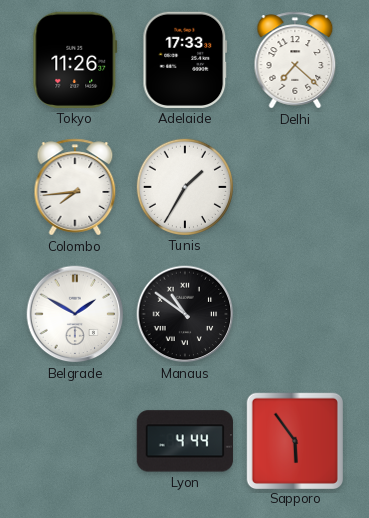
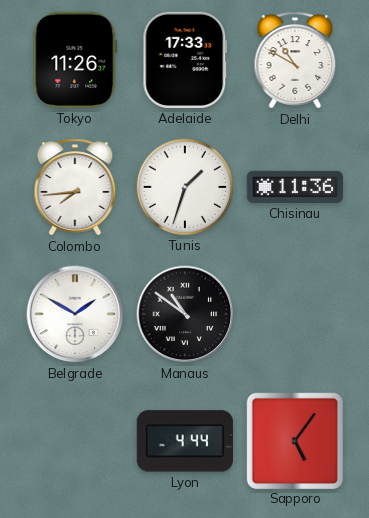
Delhi: 7:22 -> 10:50 (295, 60)
Tunis: 1:35 -> 1:33 (184, 186)
Chisinau: none -> 11:36 (294, 187)
Sapporo: 5:54 -> 5:06 (294, 440)
